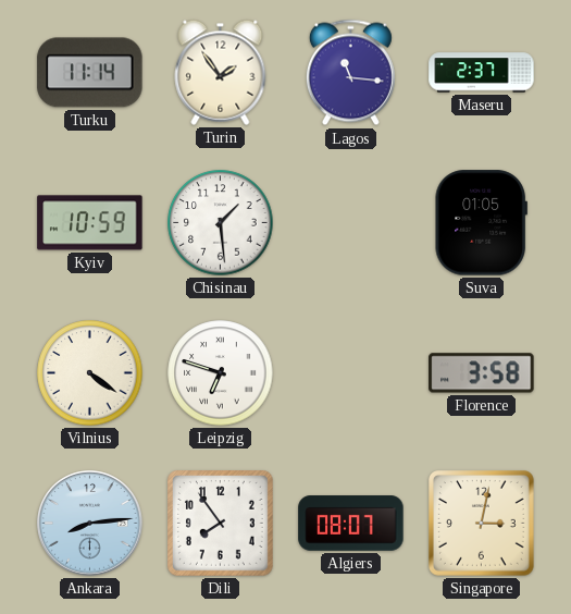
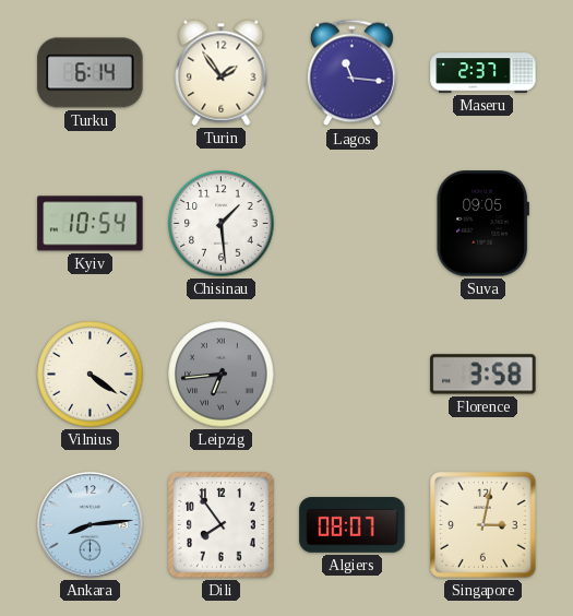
Turku: 11:14 -> 6:14 (91, 73)
Kyiv: 10:59 -> 10:54 (91, 224)
Suva: 01:05 -> 09:05 (482, 224)
Leipzig: 6:48 -> 6:44 (222, 375)
Leipzig dial: white -> grey (222, 375)
